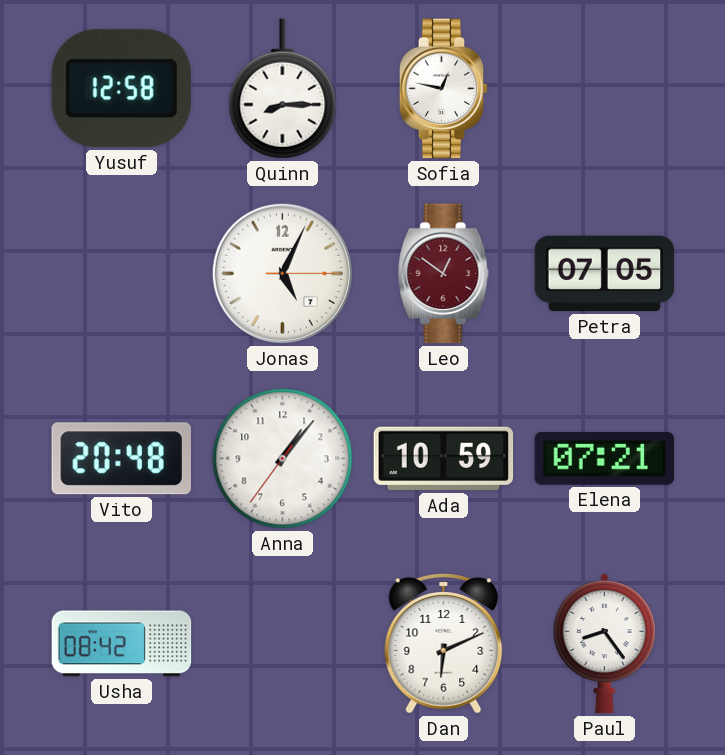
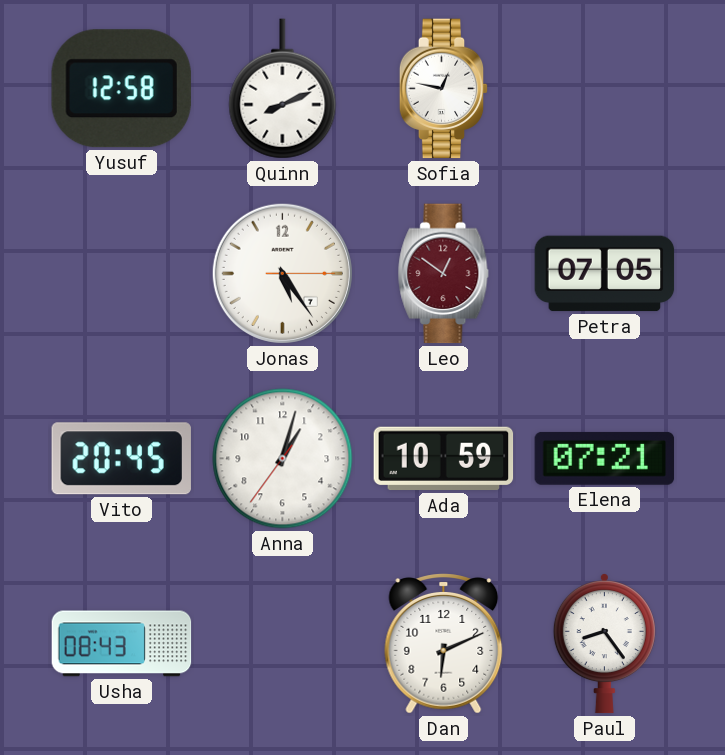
Quinn: 8:15 -> 8:11 (283, 89)
Jonas: 5:04 -> 5:24 (282, 273)
Vito: 20:48 -> 20:45 (121, 459)
Anna: 1:06 -> 1:02 (283, 459)
Usha: 08:42 -> 08:43 (122, 644)
